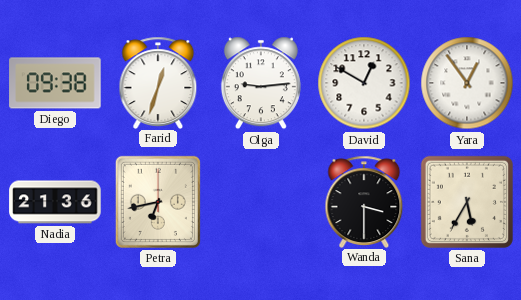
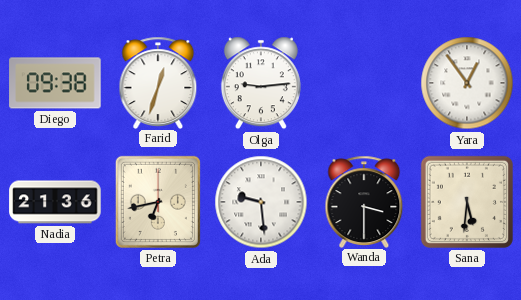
David: 12:50 -> none (364, 83)
Ada: none -> 9:29 (261, 202)
Sana: 5:35 -> 5:31 (467, 202)
